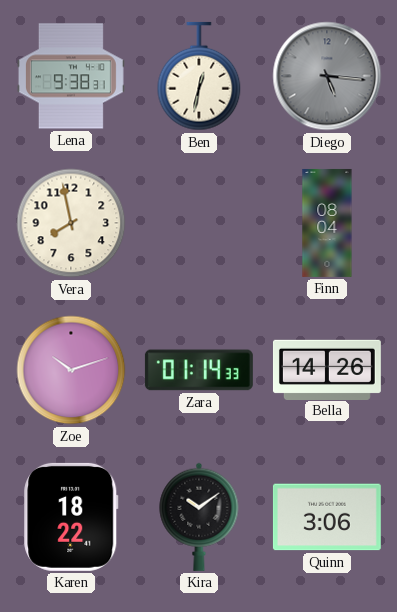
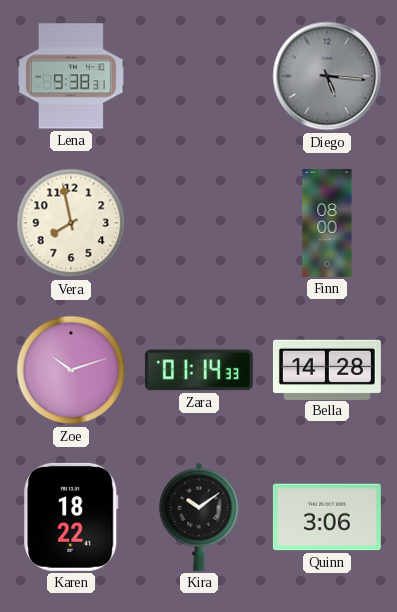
Ben: 12:32 -> none (199, 76)
Finn: 08:04 -> 08:00 (327, 223)
Bella: 14:26 -> 14:28 (327, 369)
